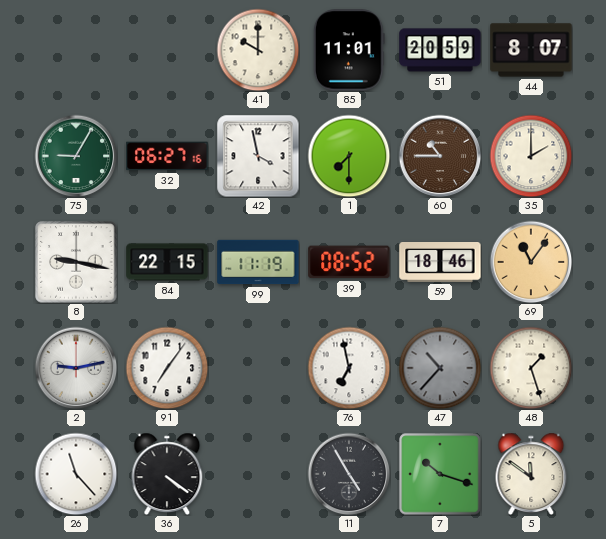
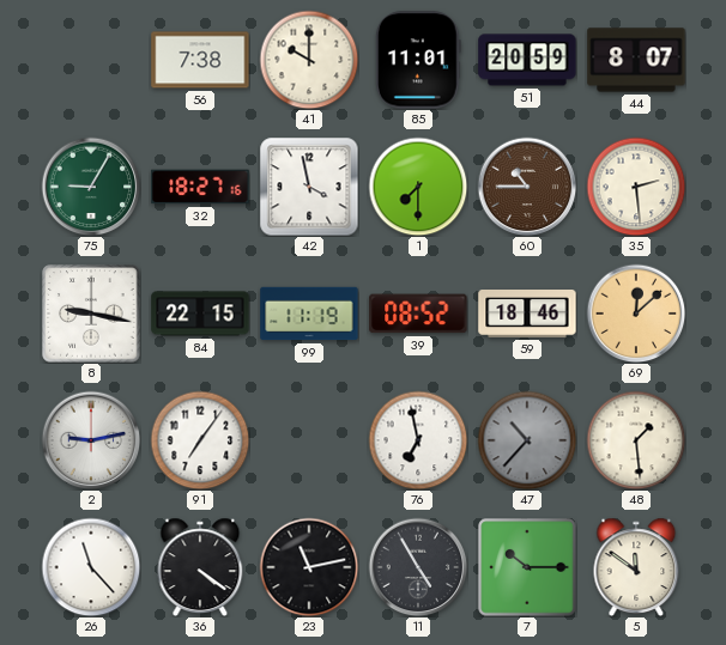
56: none -> 7:38 (200, 60)
32: 06:27 -> 18:27 (200, 187)
35: 2:00 -> 2:29 (636, 187)
69: 11:06 -> 12:08 (636, 314)
48: 1:27 -> 1:29 (636, 440)
23: none -> 11:13 (309, 567)
7: 10:18 -> 10:15 (527, 567)
